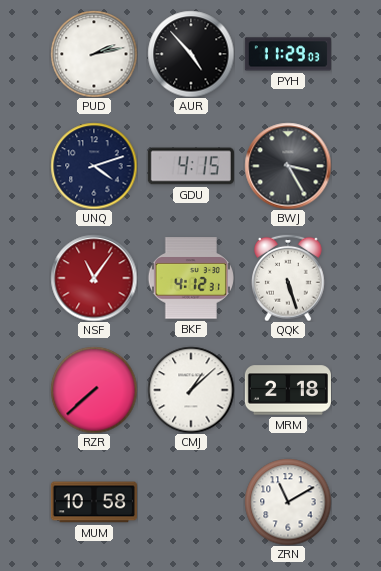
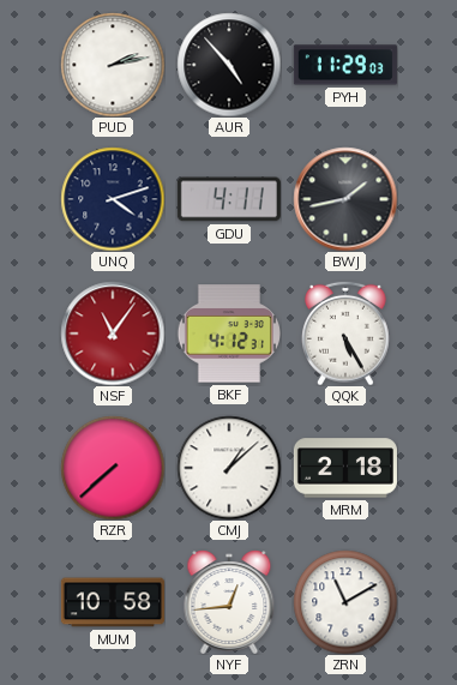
GDU: 4:15 -> 4:11 (229, 199)
BWJ: 3:25 -> 1:43 (345, 199)
QQK: 5:27 -> 5:25 (347, 334)
NYF: none -> 12:44 (229, 602)
